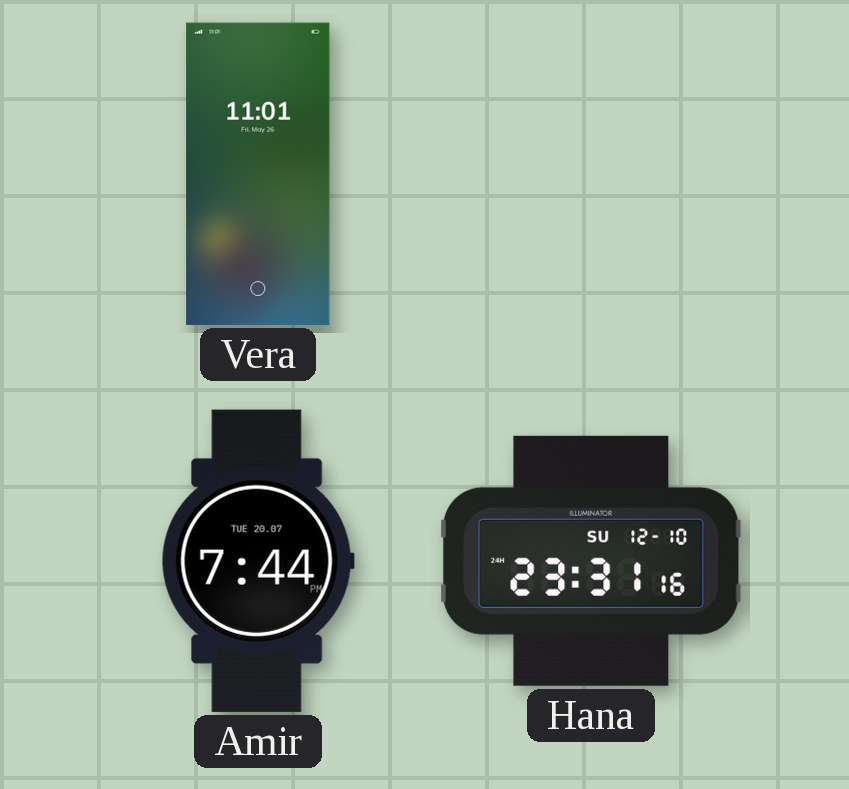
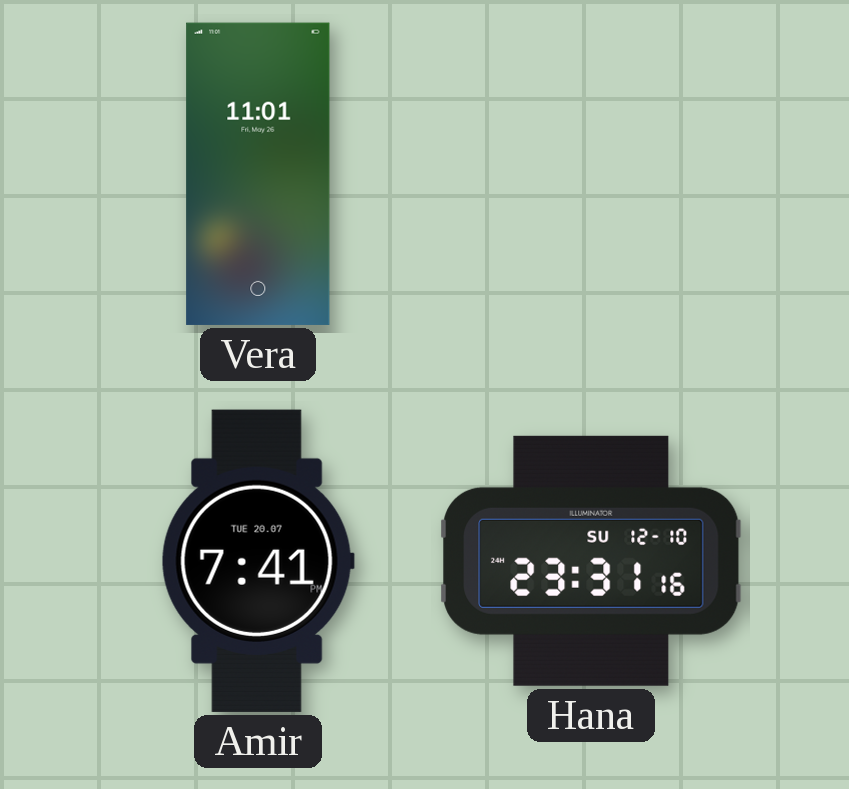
Amir: 7:44 -> 7:41 (258, 561)
